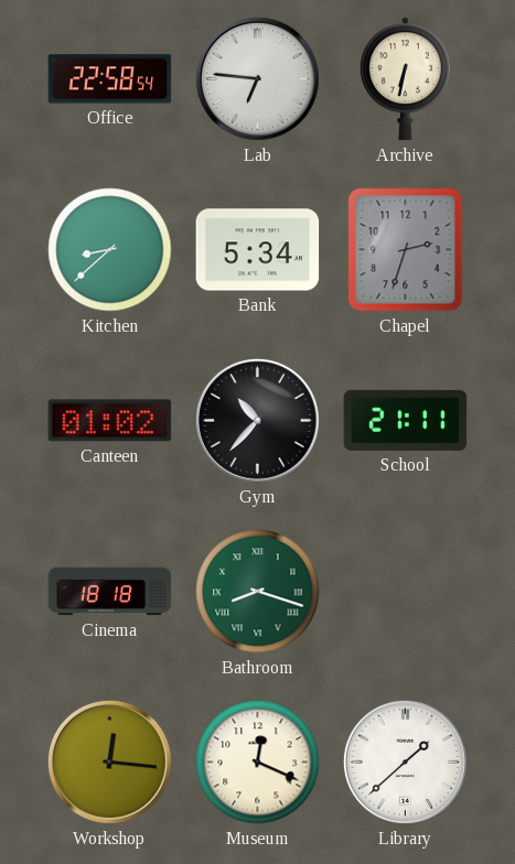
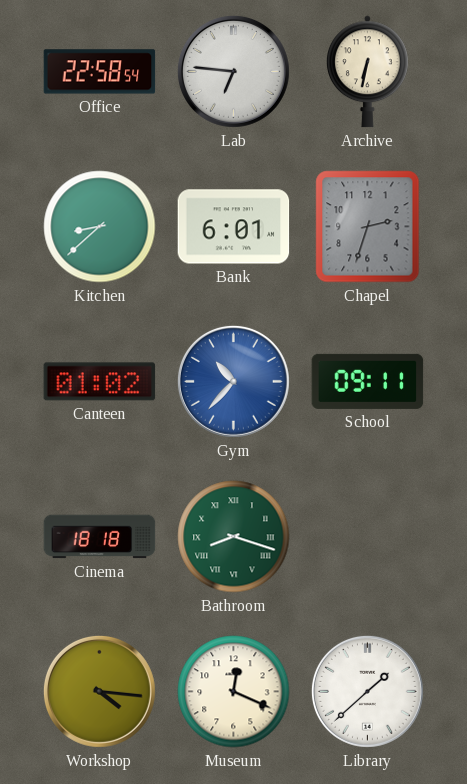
Bank: 5:34 -> 6:01 (234, 227)
Gym dial: black -> blue (233, 381)
School: 21:11 -> 09:11 (368, 381)
Workshop: 12:16 -> 4:16 (99, 691)
